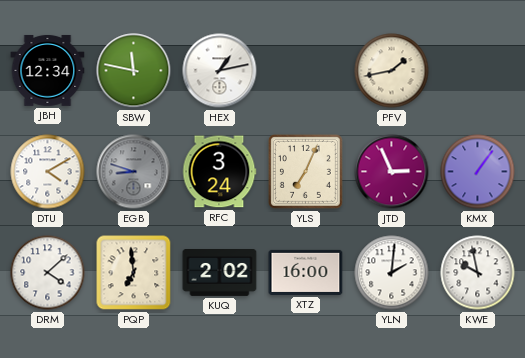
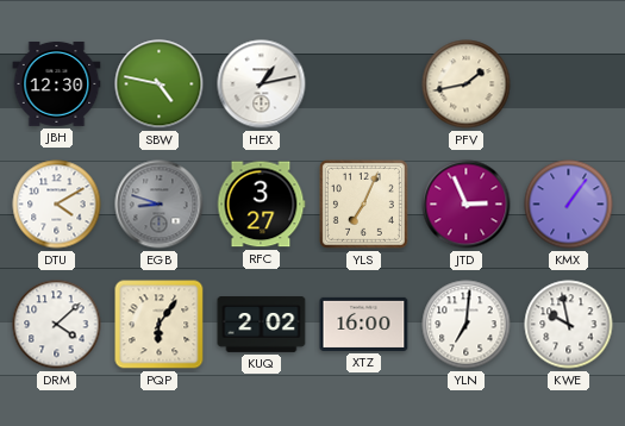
JBH: 12:34 -> 12:30 (57, 83)
SBW: 11:47 -> 4:47 (160, 84)
RFC: 3:24 -> 3:27 (261, 205)
PQP: 6:59 -> 6:06 (160, 325)
YLN: 2:01 -> 7:01 (467, 325)
